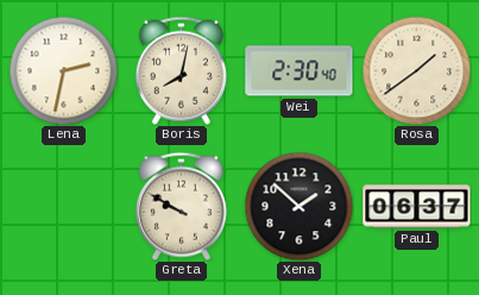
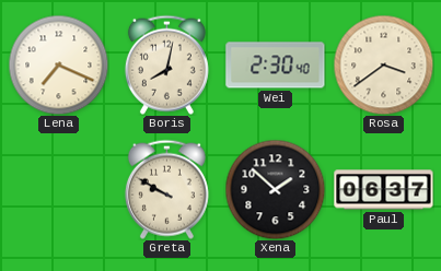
Lena: 2:32 -> 7:19 (58, 64)
Rosa: 1:39 -> 3:39 (383, 64)
